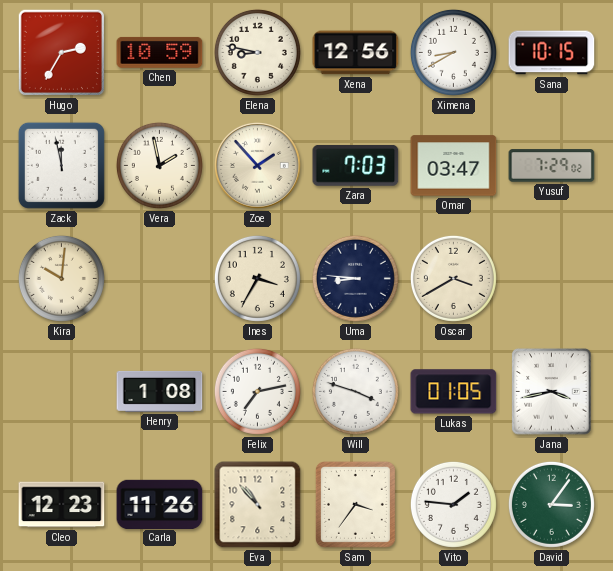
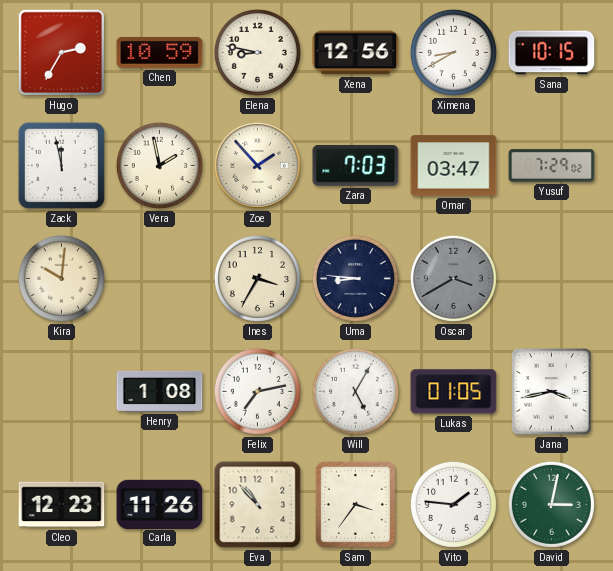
Oscar dial: cream -> grey (453, 278)
Will: 3:48 -> 5:05 (355, 391)
David: 3:06 -> 3:02 (551, 504)
